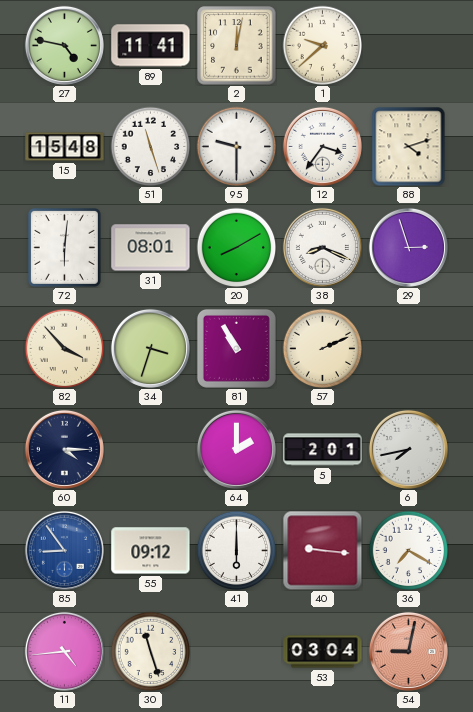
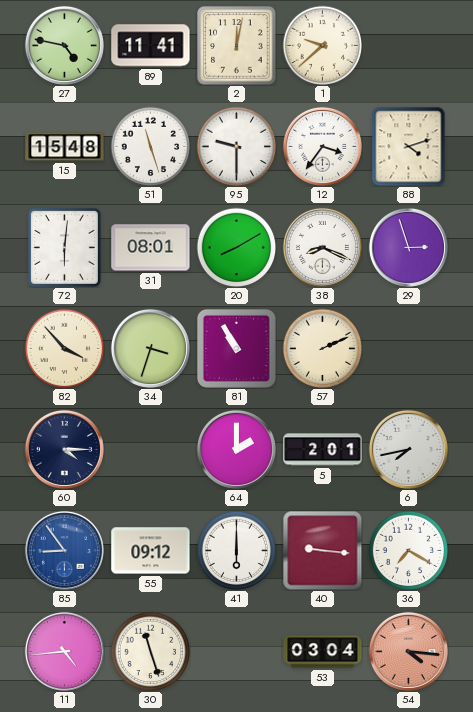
54: 9:02 -> 4:16 (408, 651)
